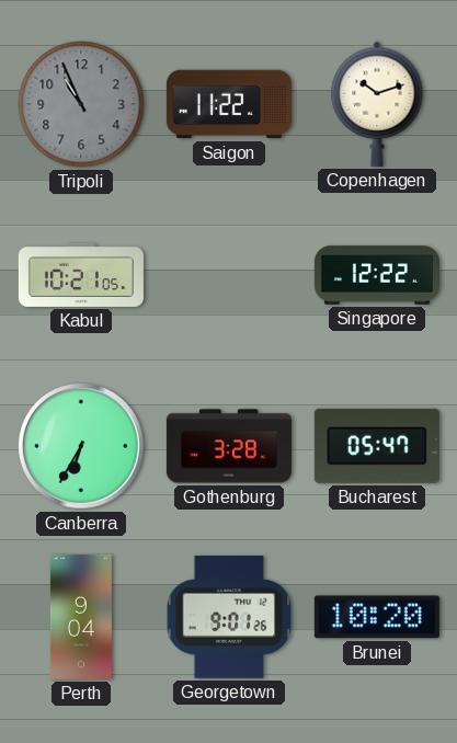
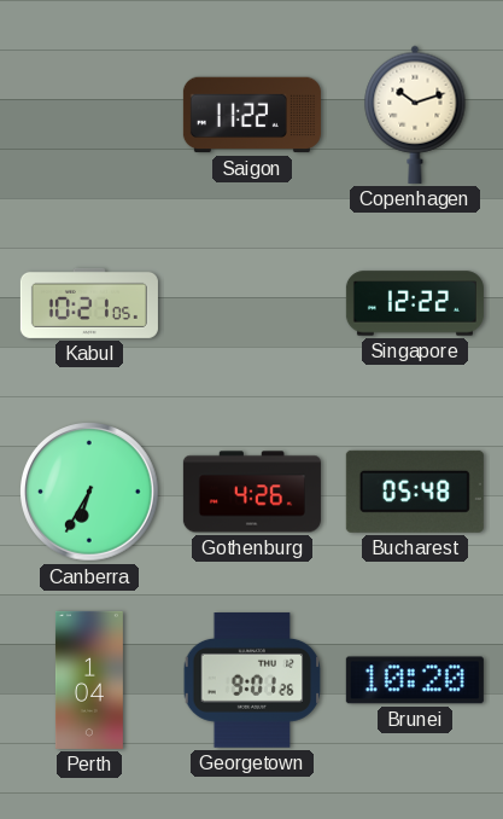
Tripoli: 10:56 -> none (81, 104)
Gothenburg: 3:28 -> 4:26 (252, 492)
Bucharest: 05:47 -> 05:48 (415, 492)
Perth: 9:04 -> 1:04 (89, 680)
